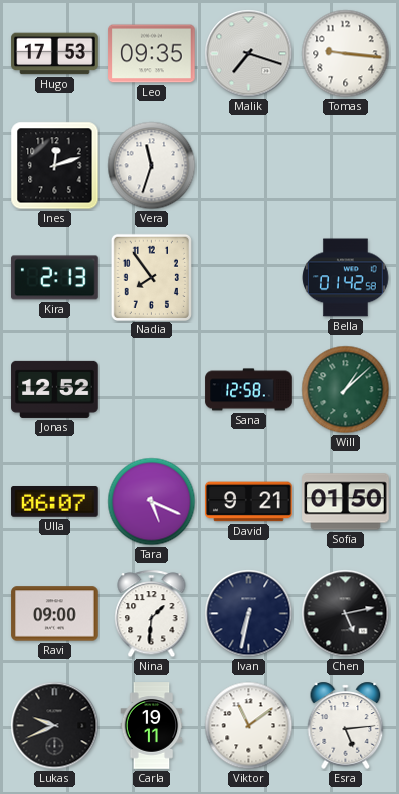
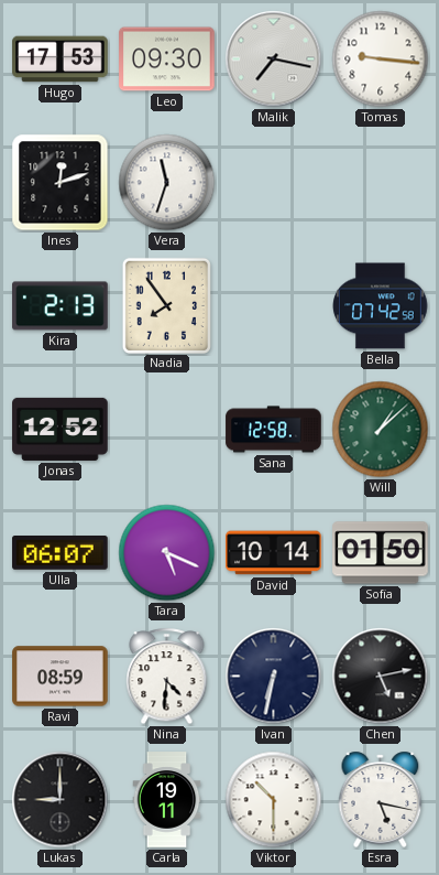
Leo: 09:35 -> 09:30 (167, 60)
Malik: 7:18 -> 7:17 (274, 60)
Bella: 01:42 -> 07:42 (381, 306)
David: 9:21 -> 10:14 (274, 553)
Ravi: 09:00 -> 08:59 (61, 677)
Nina: 1:31 -> 4:31 (167, 677)
Lukas: 9:41 -> 9:00 (61, 800)
Viktor: 11:09 -> 10:30 (274, 800)
Esra: 5:14 -> 5:17 (381, 799)
